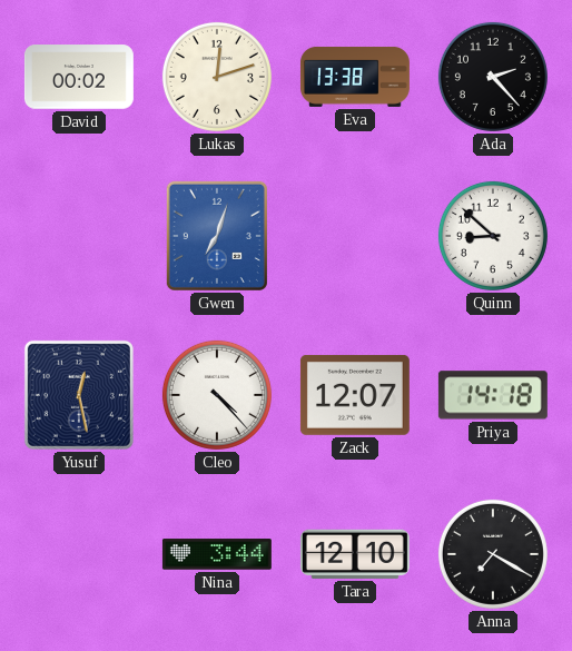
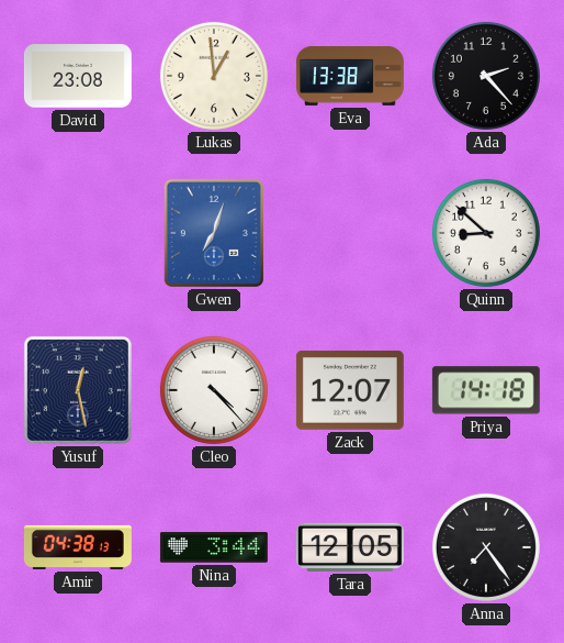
David: 00:02 -> 23:08 (78, 76)
Lukas: 12:12 -> 12:59 (214, 76)
Amir: none -> 04:38 (78, 547)
Tara: 12:10 -> 12:05 (350, 547)
Anna: 7:20 -> 7:24 (486, 547)
